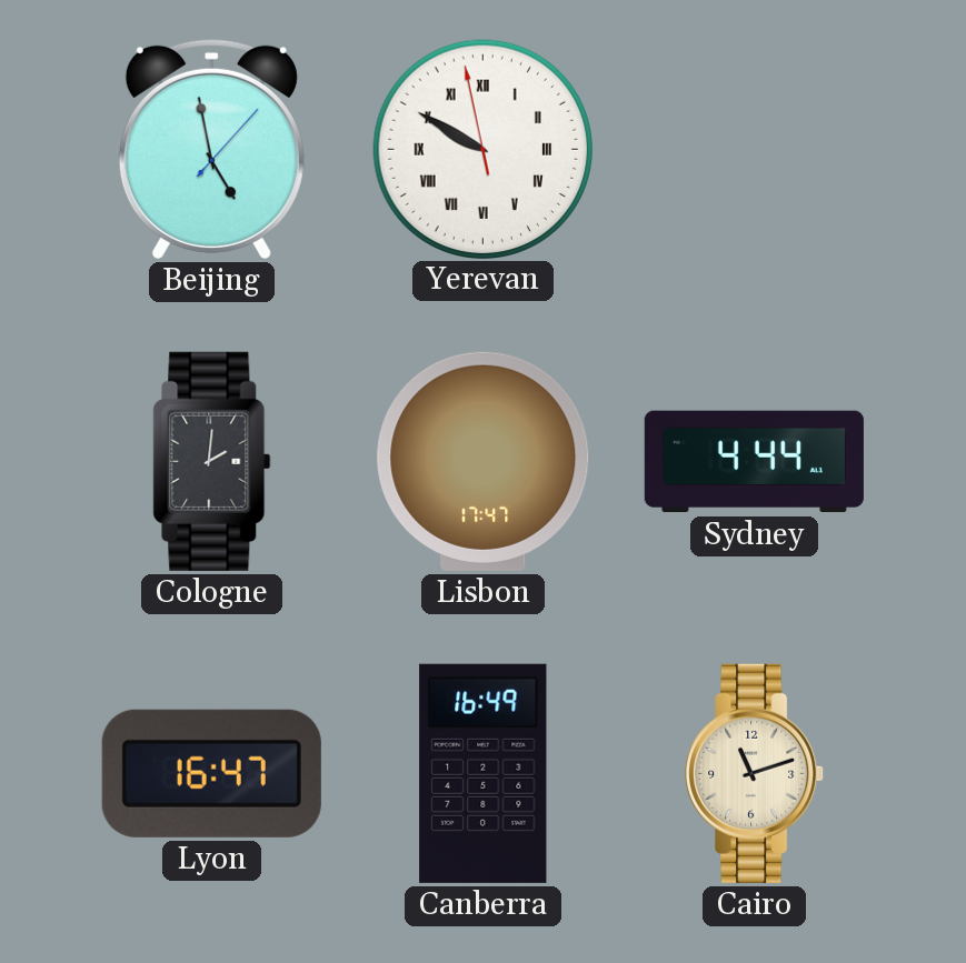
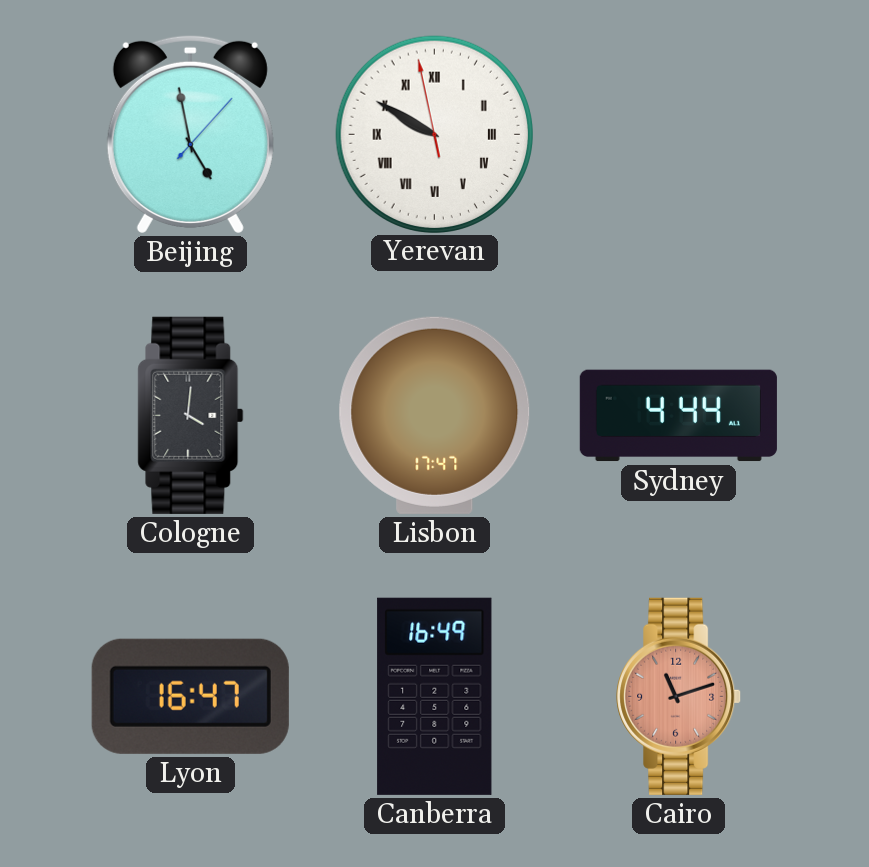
Cologne: 2:01 -> 4:01 (191, 415)
Cairo dial: cream -> salmon (679, 696)
